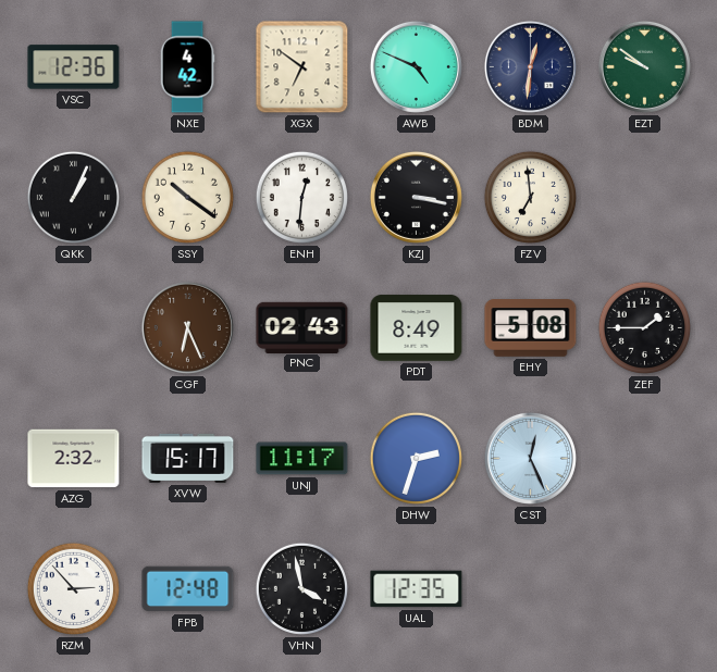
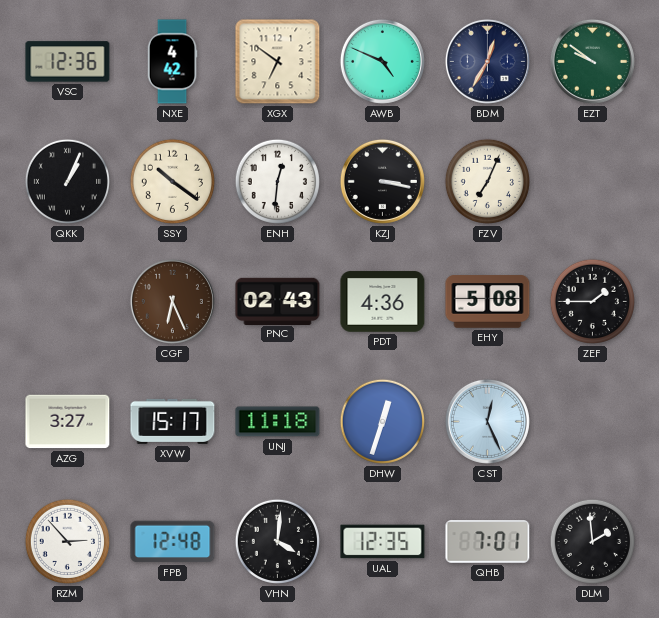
BDM: 12:31 -> 12:35 (487, 61)
FZV: 6:59 -> 7:04 (487, 181)
PDT: 8:49 -> 4:36 (383, 302)
AZG: 2:32 -> 3:27 (68, 422)
UNJ: 11:17 -> 11:18 (278, 422)
DHW: 2:33 -> 12:33 (382, 421)
VHN: 3:58 -> 4:01 (277, 541)
QHB: none -> 7:01 (488, 542)
DLM: none -> 1:59 (592, 541)
